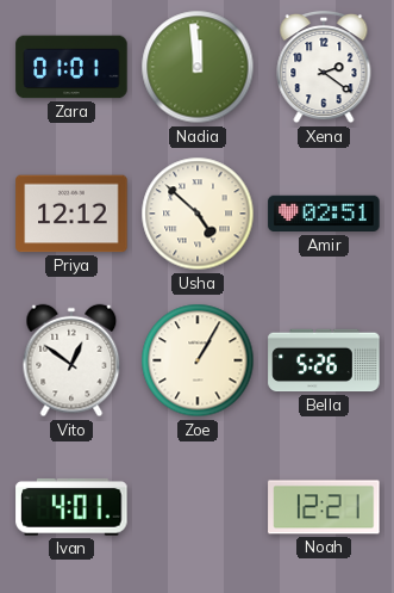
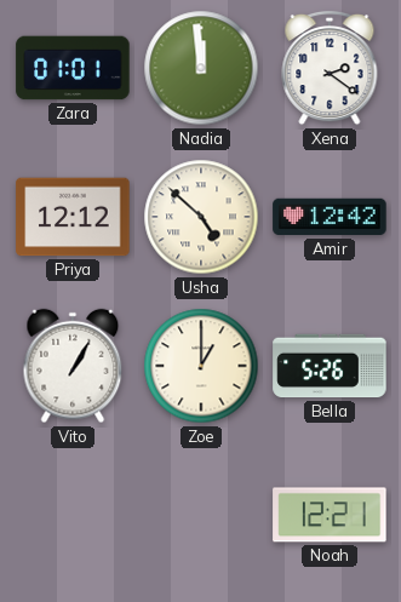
Amir: 02:51 -> 12:42 (330, 217)
Vito: 12:51 -> 1:05 (73, 366)
Zoe: 1:05 -> 1:00 (201, 366)
Ivan: 4:01 -> none (71, 507)
